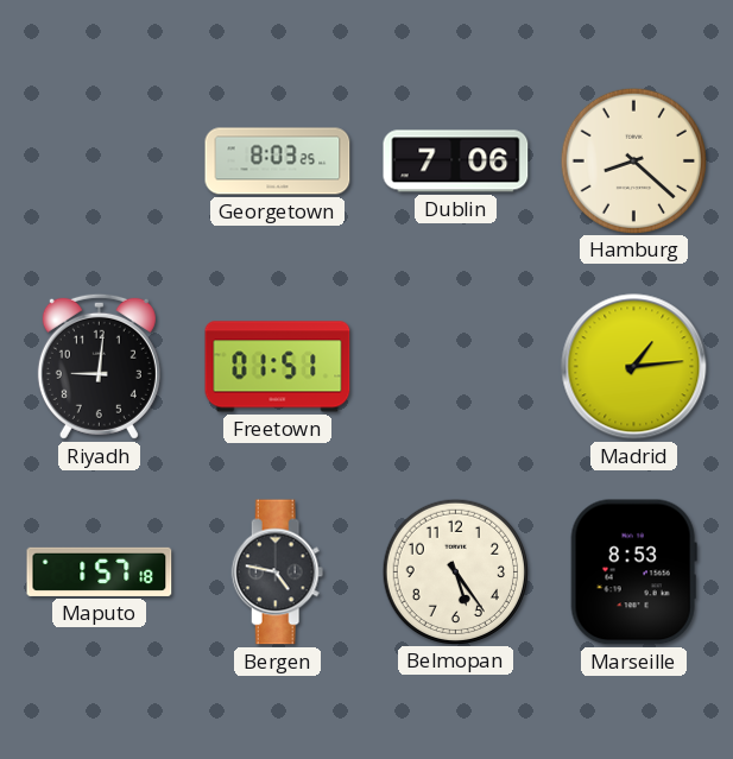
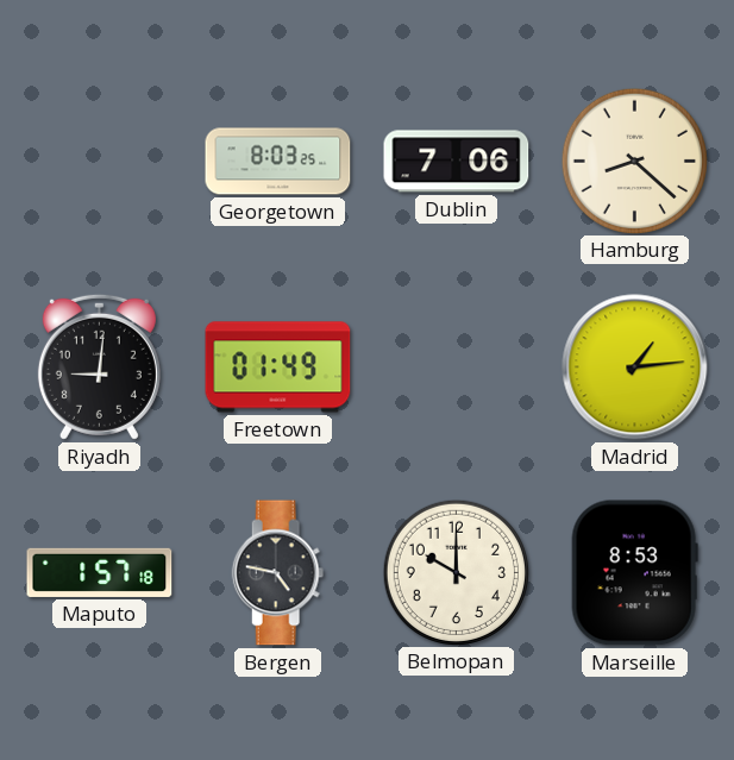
Freetown: 01:51 -> 01:49 (278, 368)
Belmopan: 5:24 -> 10:00 (456, 572)
